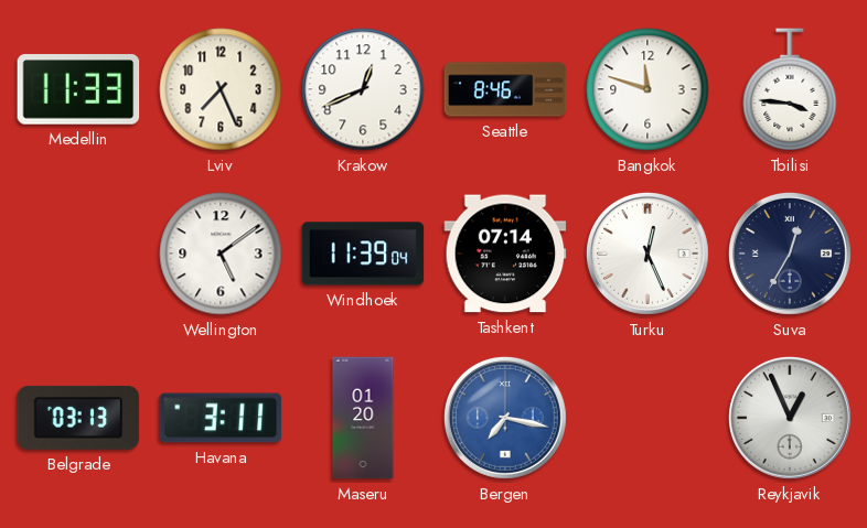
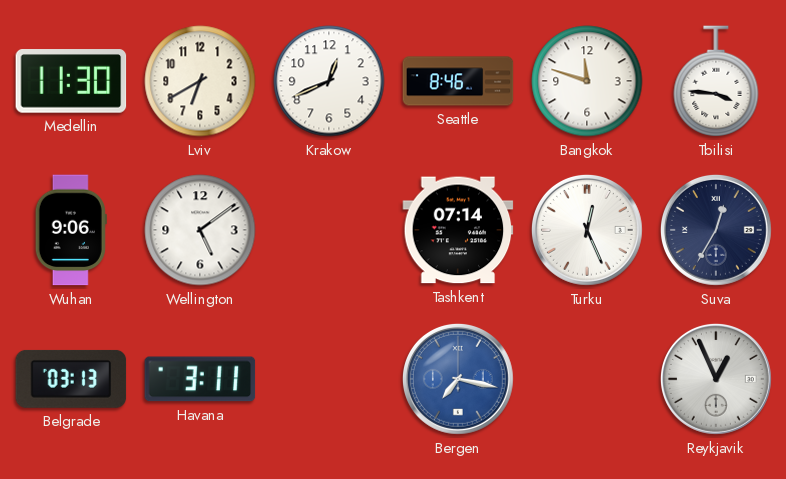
Medellin: 11:33 -> 11:30 (71, 81)
Lviv: 7:26 -> 6:40 (200, 81)
Wuhan: none -> 9:06 (71, 230)
Windhoek: 11:39 -> none (363, 254)
Maseru: 01:20 -> none (363, 418)
